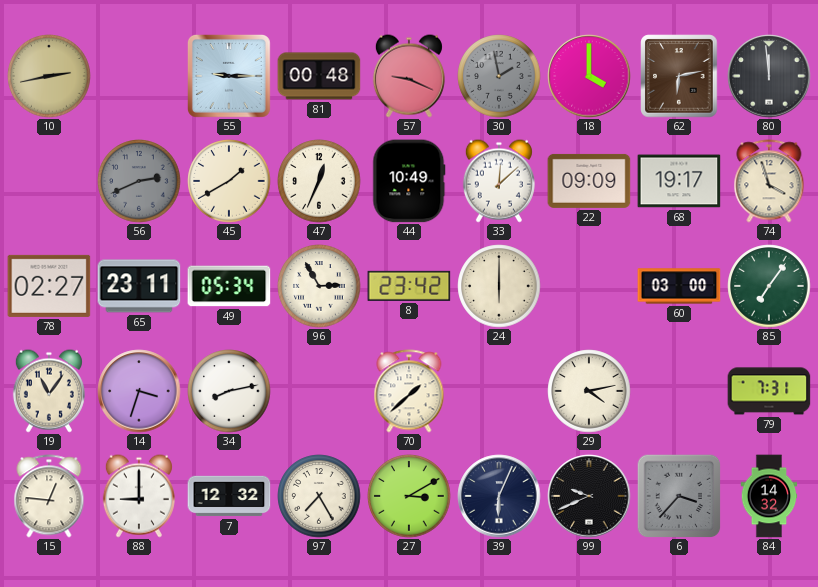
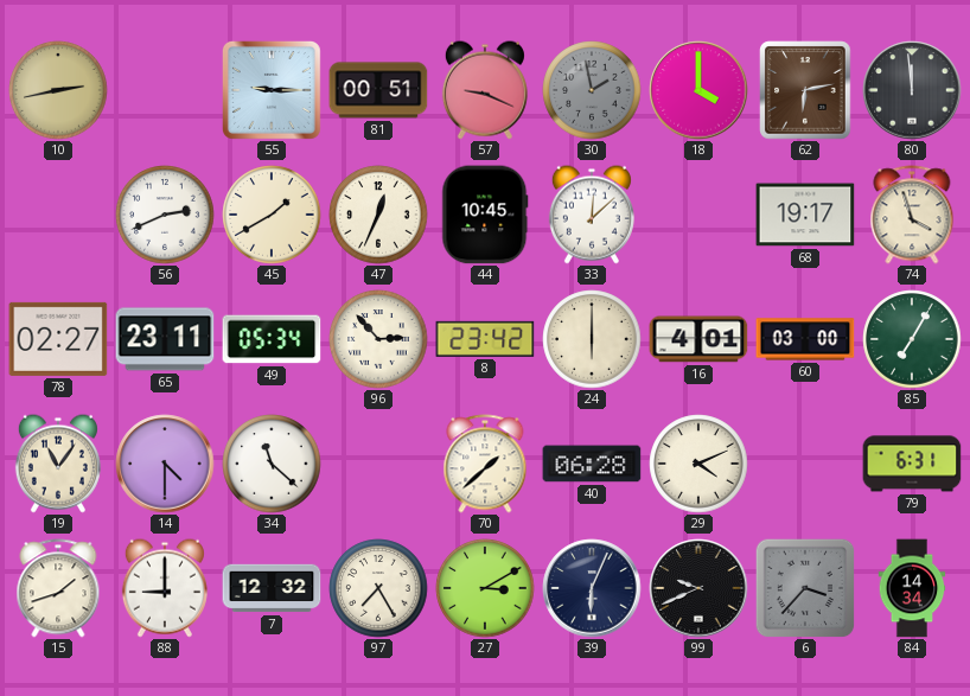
81: 00:48 -> 00:51 (378, 90)
56 dial: grey -> white (165, 215)
44: 10:49 -> 10:45 (485, 215)
22: 09:09 -> none (589, 181)
96: 2:55 -> 2:53 (378, 339)
16: none -> 4:01 (698, 339)
85: 7:06 -> 7:05 (912, 339)
14: 3:33 -> 4:30 (165, 464)
34: 8:13 -> 11:22 (272, 464)
40: none -> 06:28 (592, 464)
29: 4:13 -> 4:11 (698, 464)
79: 7:31 -> 6:31 (912, 464)
15: 12:46 -> 1:42 (58, 588)
84: 14:32 -> 14:34 (912, 588)
